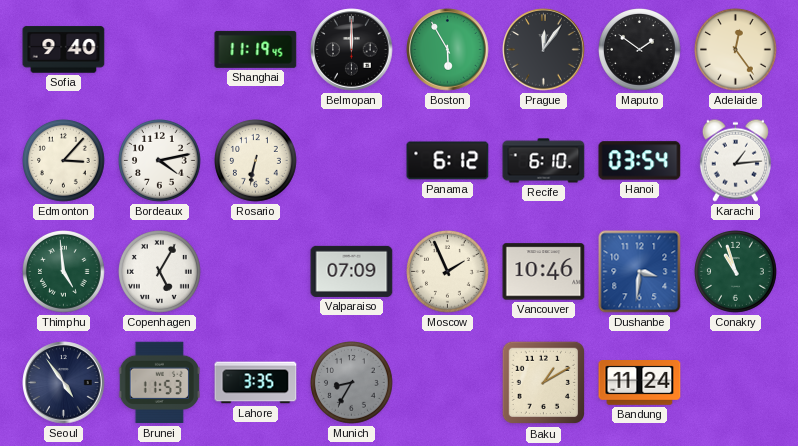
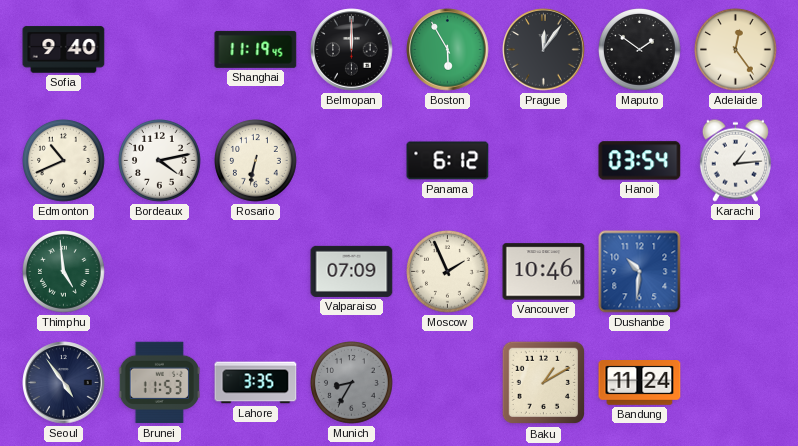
Edmonton: 3:07 -> 10:41 (64, 161)
Recife: 6:10 -> none (544, 161)
Copenhagen: 5:05 -> none (160, 272)
Dushanbe: 3:31 -> 10:31 (640, 272)
Conakry: 10:57 -> none (736, 272)
